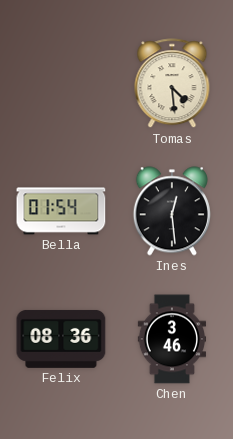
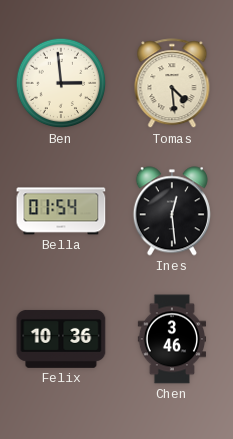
Ben: none -> 2:59 (61, 83)
Felix: 08:36 -> 10:36 (61, 339)
